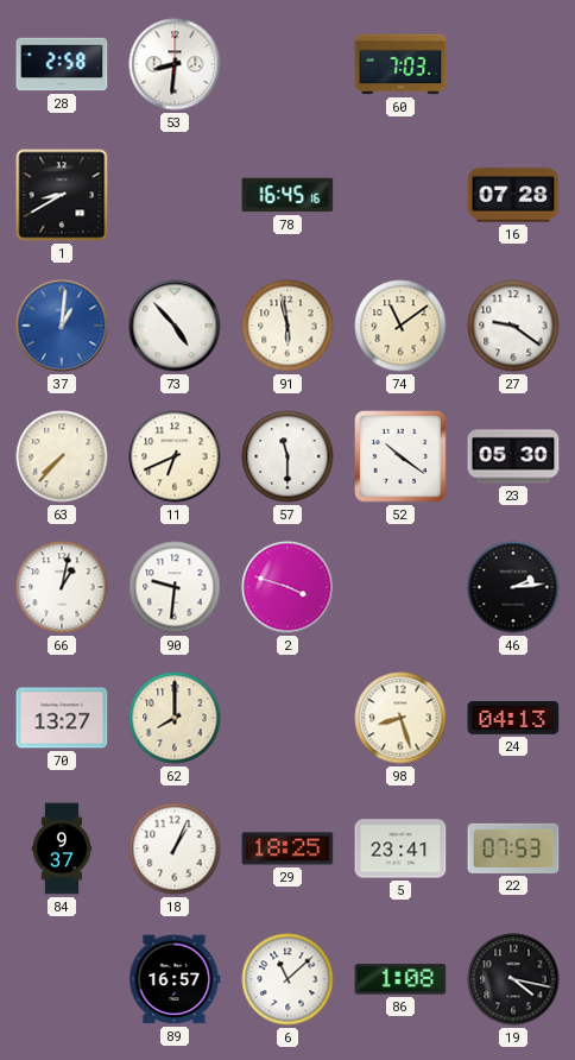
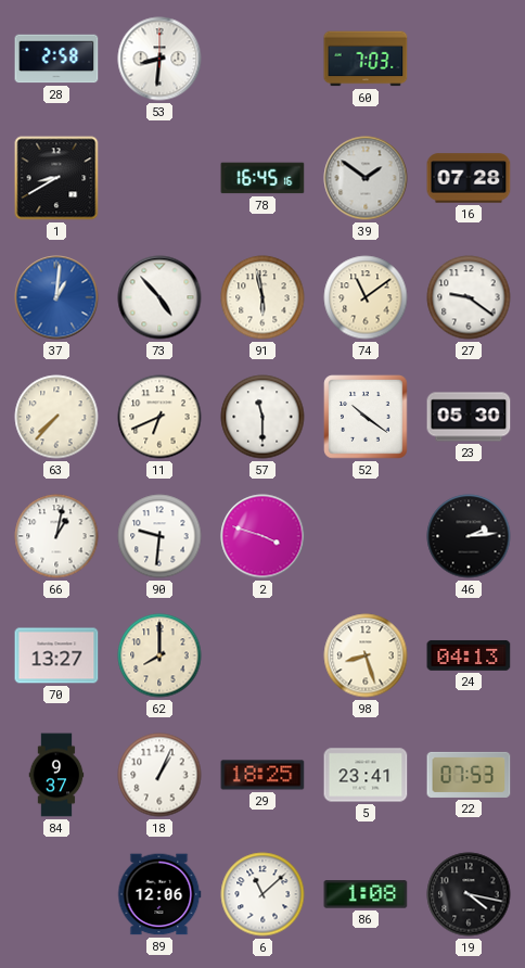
39: none -> 1:51 (366, 178)
89: 16:57 -> 12:06 (159, 894)
